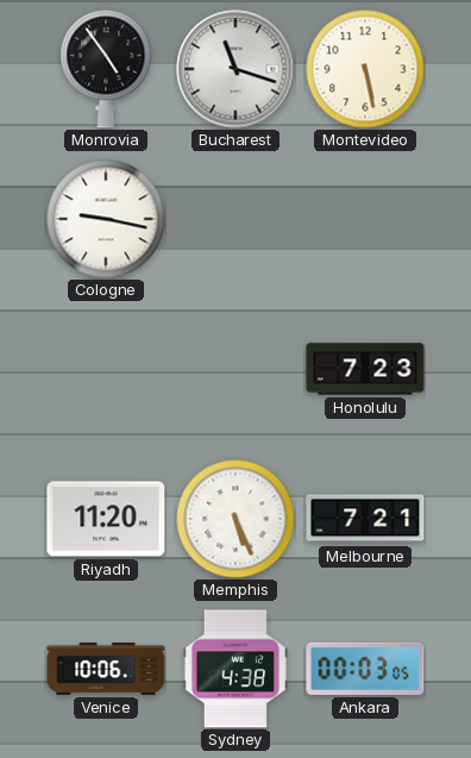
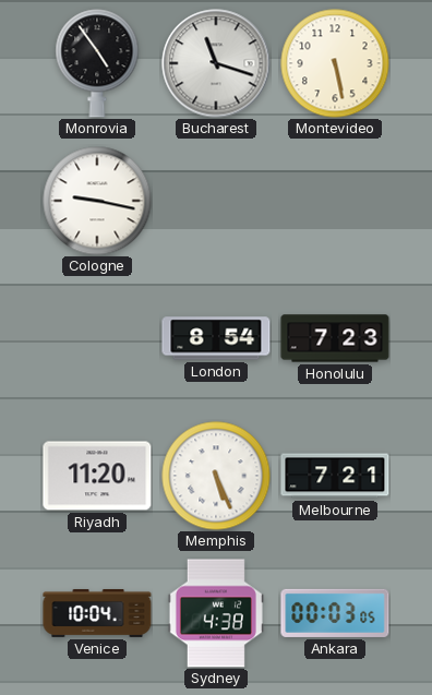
London: none -> 8:54 (216, 338)
Venice: 10:06 -> 10:04 (97, 613)
